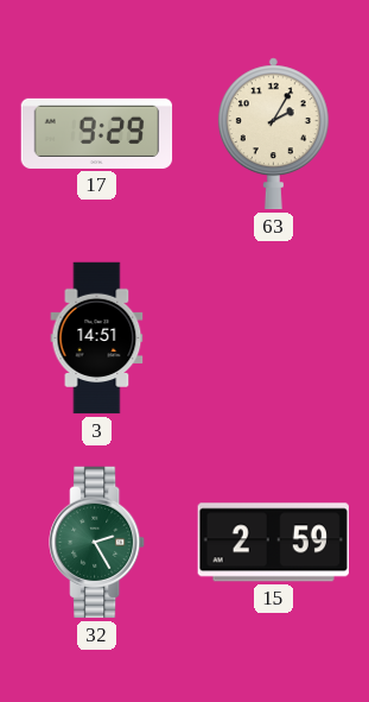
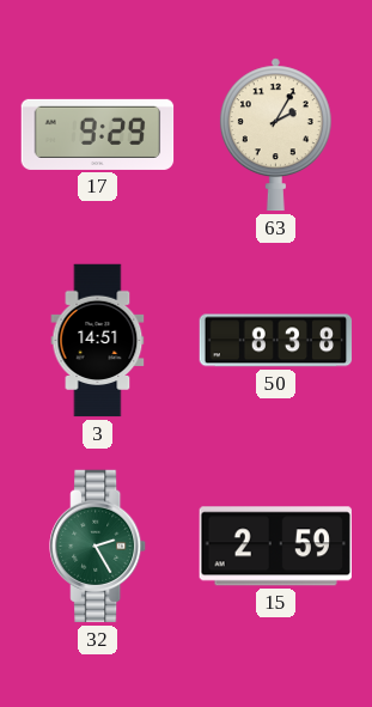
50: none -> 8:38 (276, 341)
